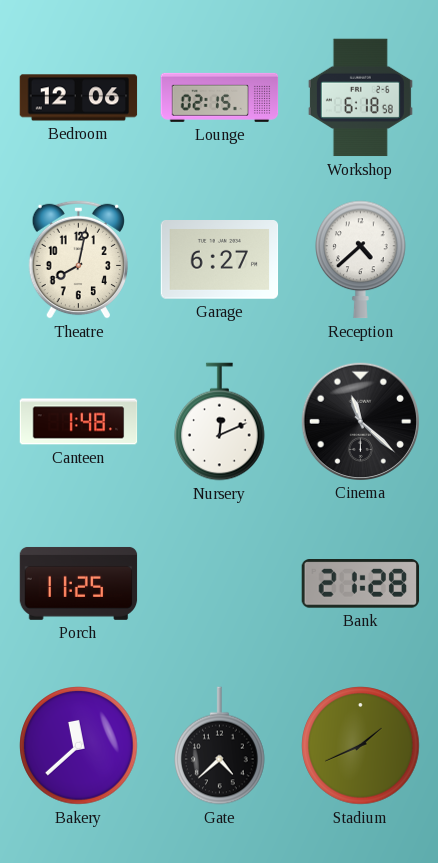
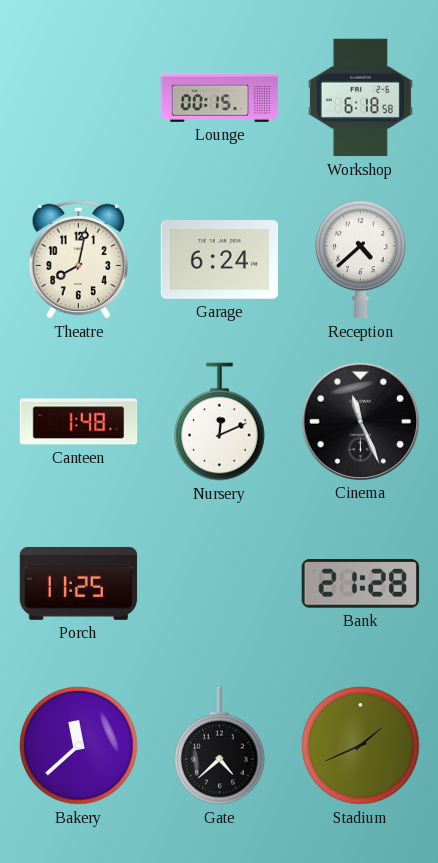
Bedroom: 12:06 -> none (79, 98)
Lounge: 02:15 -> 00:15 (220, 97)
Garage: 6:27 -> 6:24 (220, 260)
Cinema: 11:22 -> 11:26 (360, 421)
